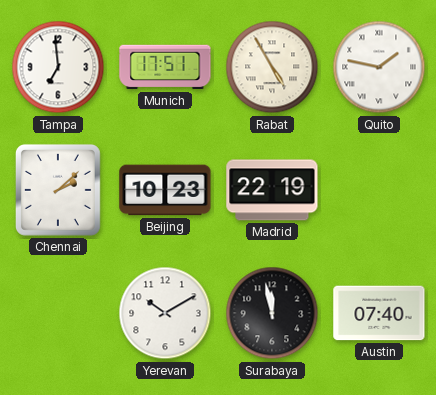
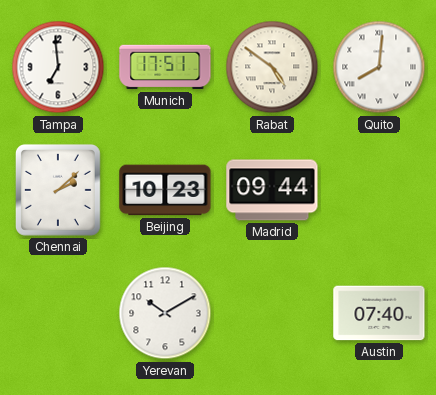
Rabat: 4:55 -> 4:51 (272, 67)
Quito: 1:47 -> 8:01 (379, 67)
Madrid: 22:19 -> 09:44 (272, 190)
Surabaya: 11:58 -> none (272, 313)
